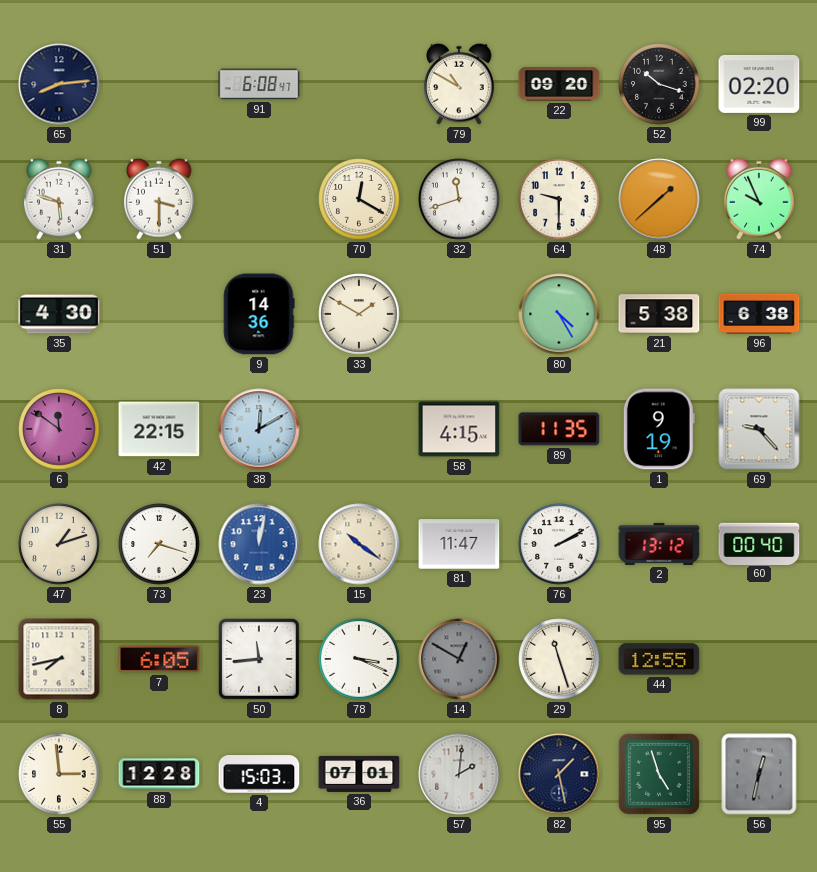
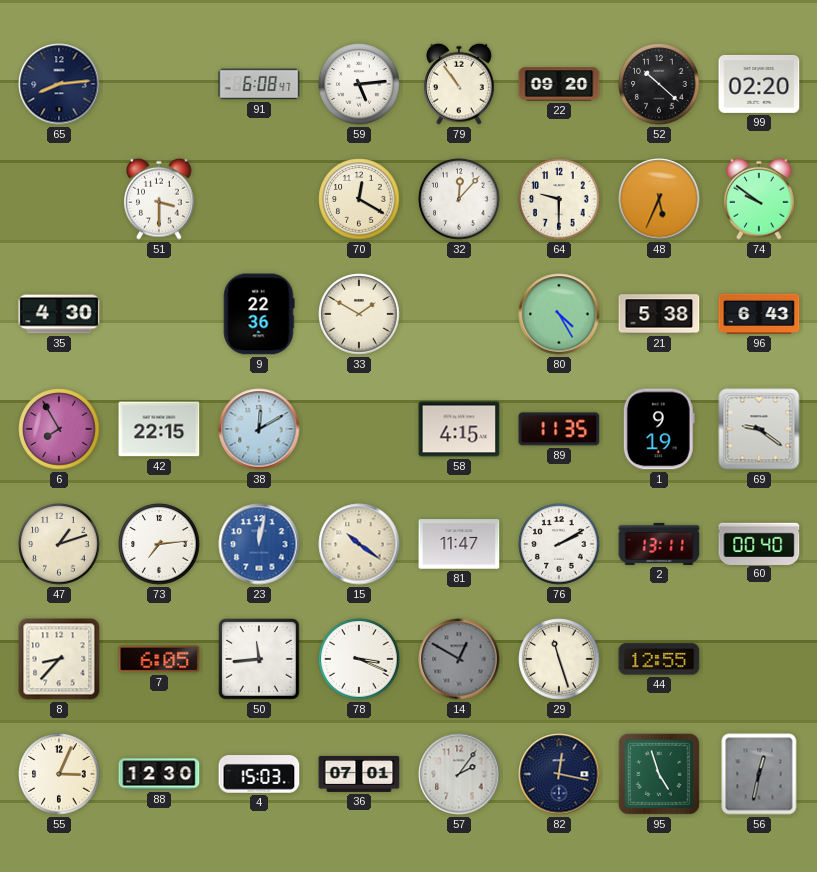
59: none -> 5:14 (359, 84)
79: 10:50 -> 10:54 (459, 84)
52: 10:18 -> 10:22 (659, 84)
31: 5:48 -> none (59, 199)
32: 11:42 -> 12:07 (459, 199)
48: 1:38 -> 5:34 (659, 199)
74: 9:56 -> 9:51 (759, 199)
9: 14:36 -> 22:36 (259, 314)
96: 6:38 -> 6:43 (759, 314)
6: 11:51 -> 7:55 (59, 429)
69: 9:23 -> 9:21 (759, 429)
73: 7:18 -> 7:14 (159, 544)
2: 13:12 -> 13:11 (659, 544)
8: 7:43 -> 8:37 (59, 659)
55: 2:59 -> 3:04 (59, 774)
88: 12:28 -> 12:30 (159, 774)
57: 2:01 -> 2:06 (459, 774)
82: 1:28 -> 12:17 (559, 774)
